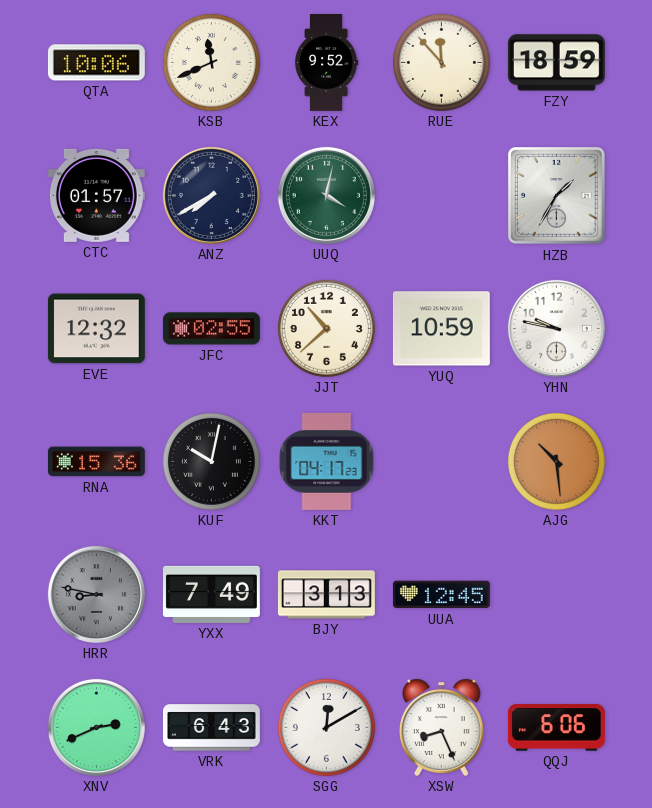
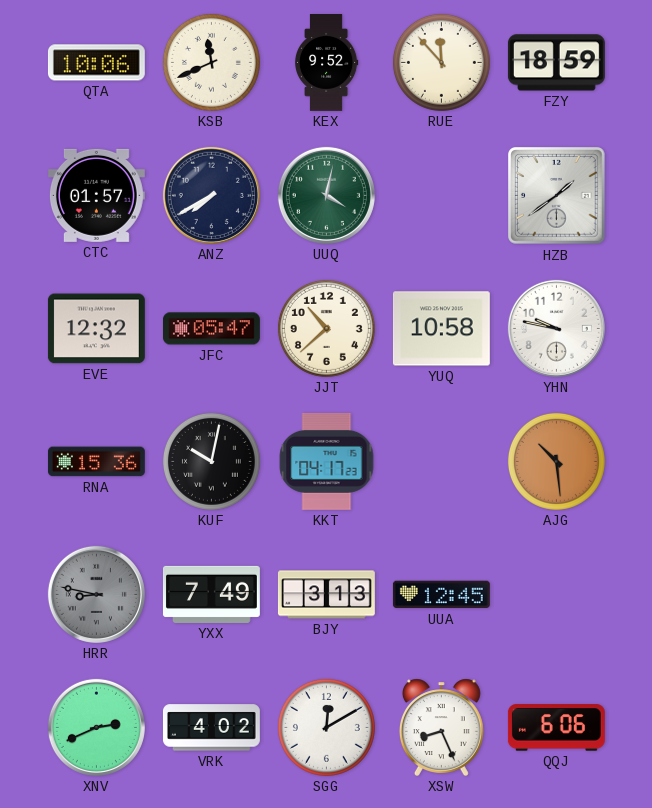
HZB: 1:35 -> 1:39 (557, 196)
JFC: 02:55 -> 05:47 (211, 329)
YUQ: 10:59 -> 10:58 (441, 329)
VRK: 6:43 -> 4:02 (211, 728)
